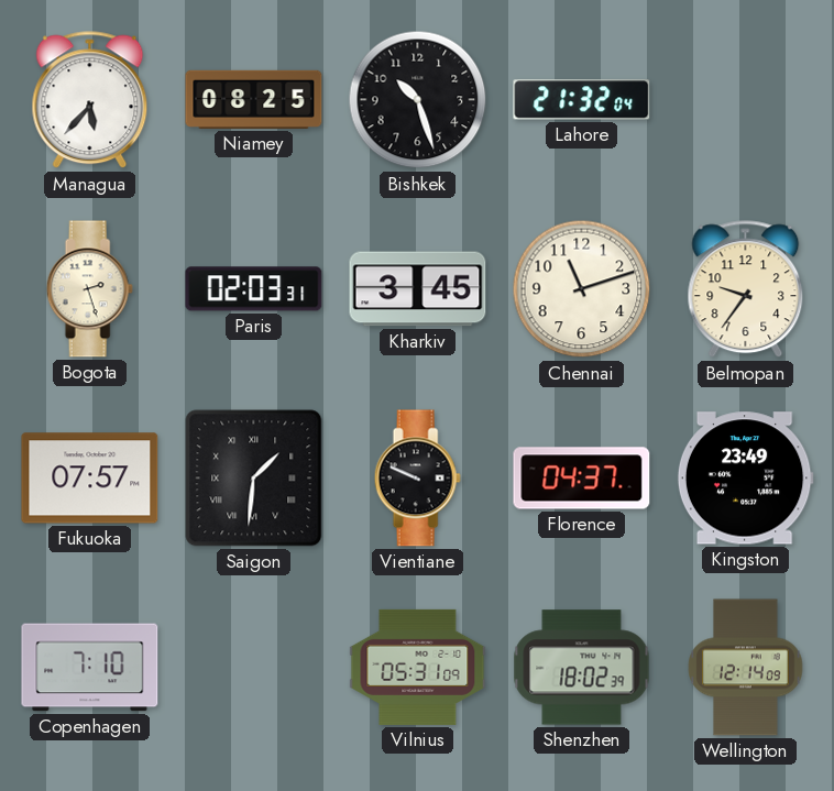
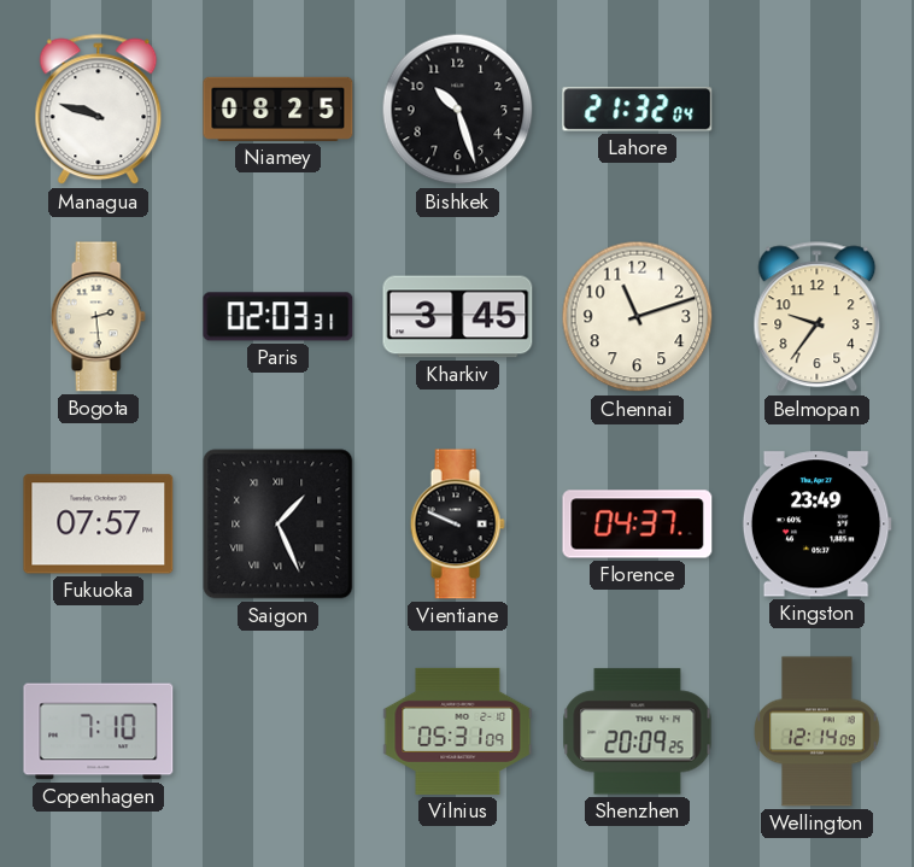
Managua: 5:37 -> 9:48 (99, 110)
Bogota: 2:27 -> 2:29 (98, 317)
Saigon: 1:31 -> 1:26 (279, 525)
Shenzhen: 18:02 -> 20:09 (638, 732)
